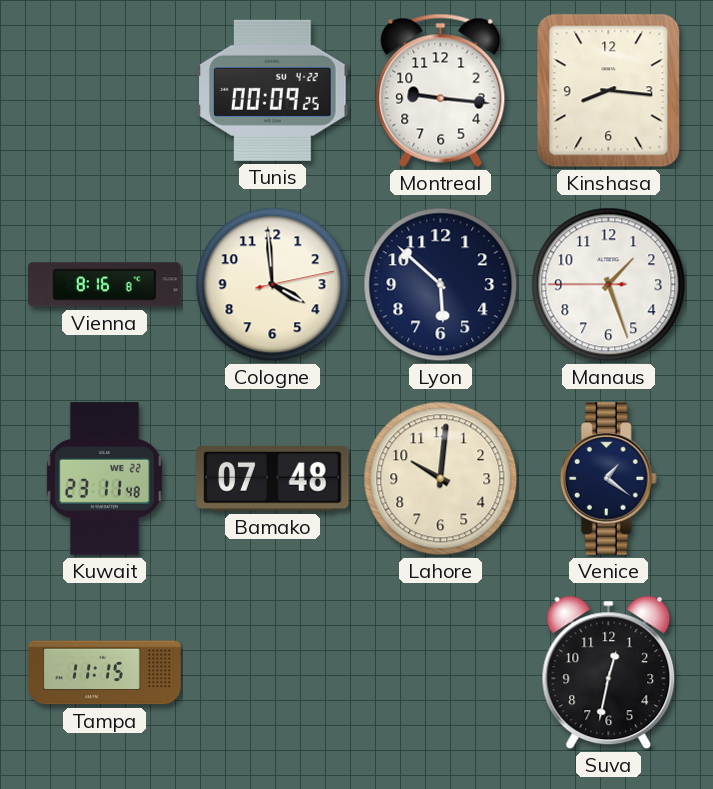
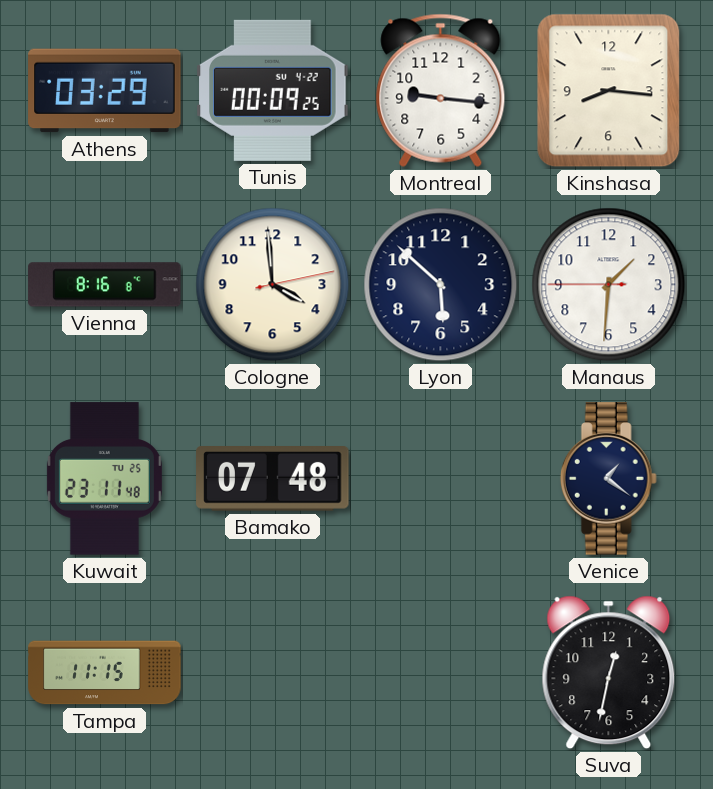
Athens: none -> 03:29 (105, 91)
Manaus: 1:26 -> 1:30 (609, 285)
Kuwait date: WE 22 -> TU 25 (104, 479)
Lahore: 10:01 -> none (441, 479)
